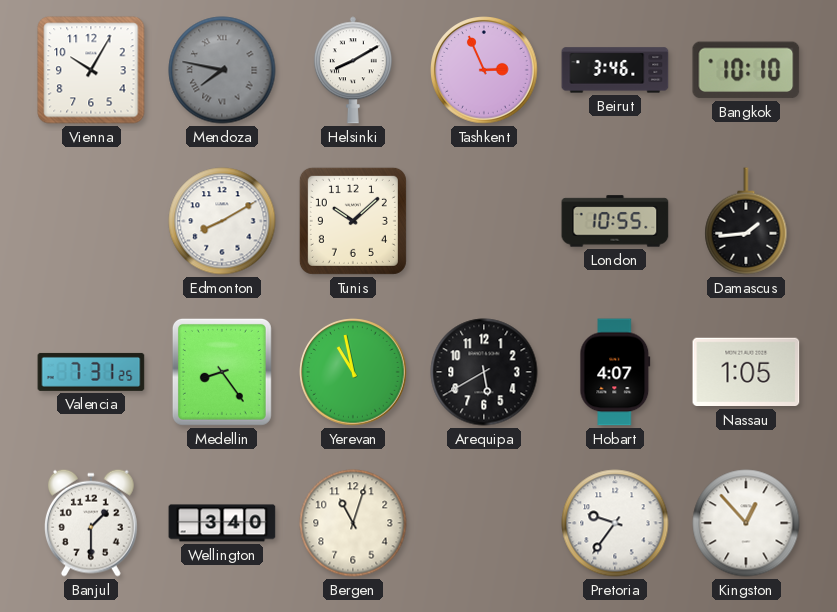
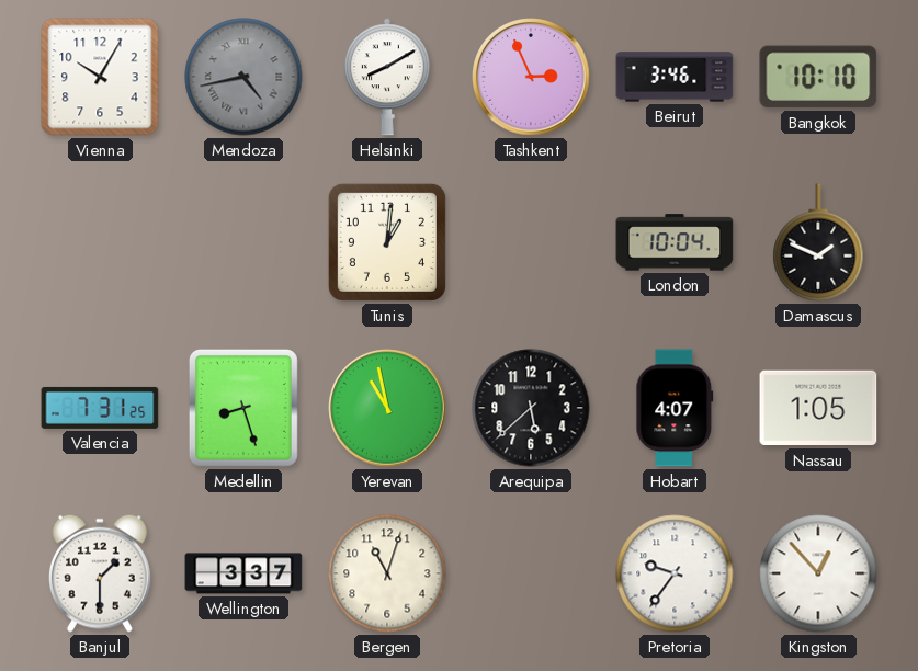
Mendoza: 7:47 -> 4:43 (243, 77)
Edmonton: 8:10 -> none (222, 221)
Tunis: 10:08 -> 1:01 (387, 242)
London: 10:55 -> 10:04 (675, 242)
Damascus: 1:44 -> 1:49 (818, 242)
Medellin: 8:24 -> 8:27 (243, 408)
Arequipa: 5:40 -> 5:38 (531, 408)
Wellington: 3:40 -> 3:37 (243, 573)
